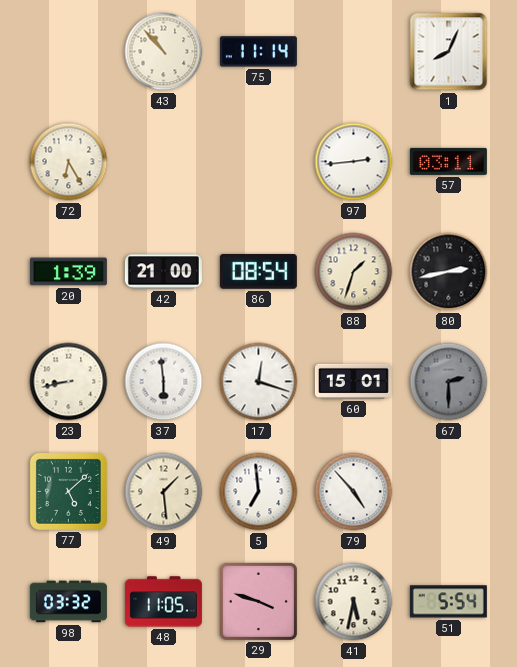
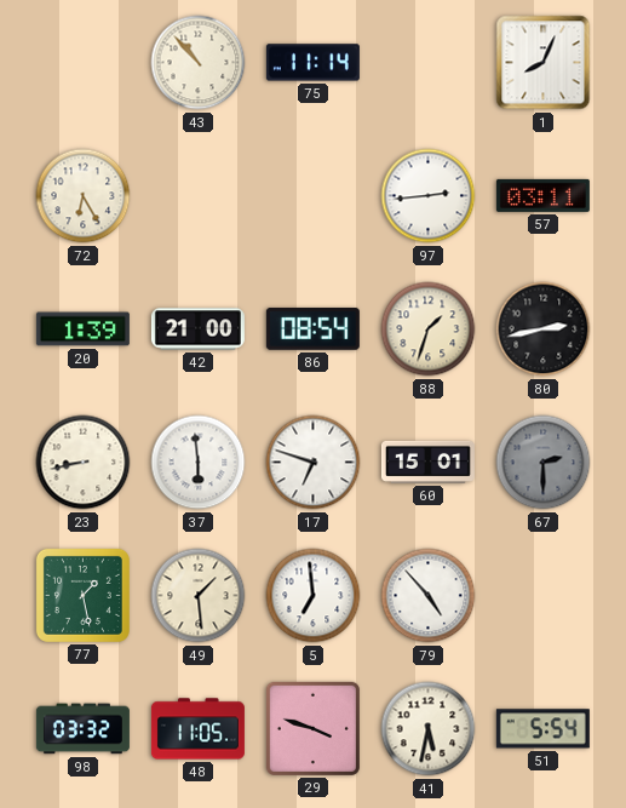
17: 12:18 -> 6:48 (314, 463)
77: 5:08 -> 1:28 (82, 595)
